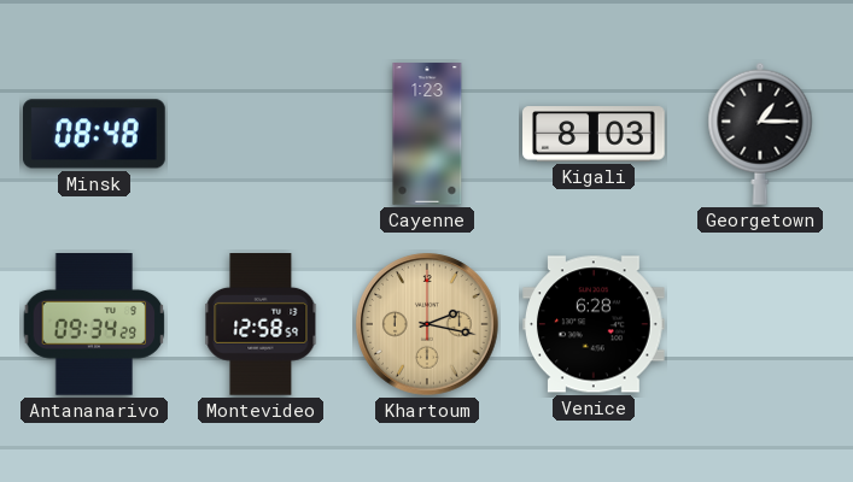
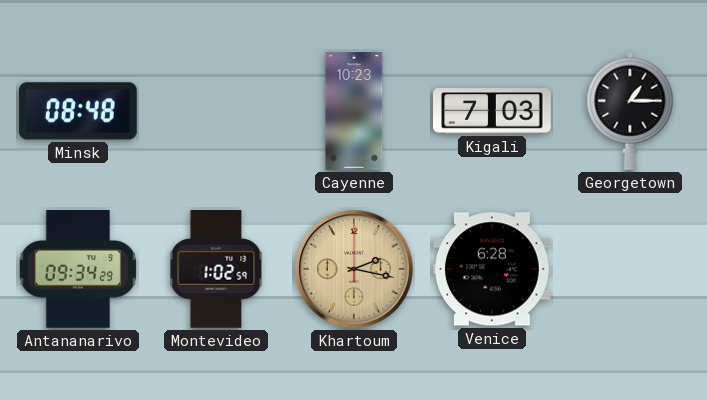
Cayenne: 1:23 -> 10:23 (354, 111)
Kigali: 8:03 -> 7:03 (492, 111)
Montevideo: 12:58 -> 1:02 (216, 270)
